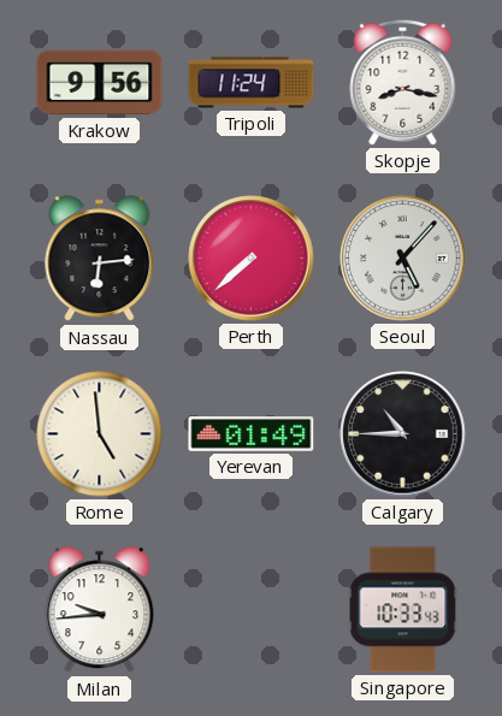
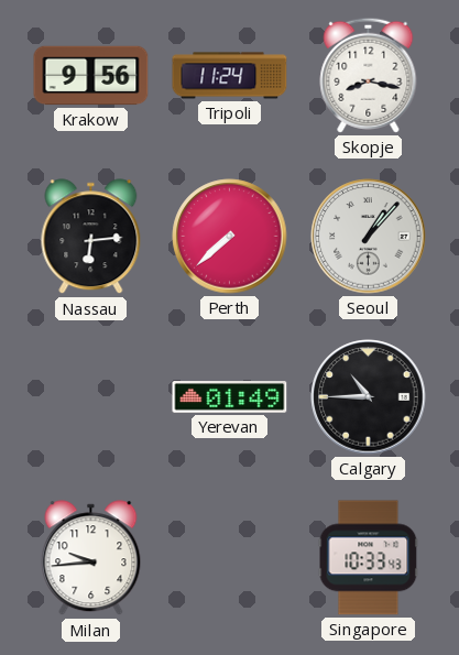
Seoul: 5:07 -> 1:07 (369, 237)
Rome: 4:59 -> none (100, 434)
